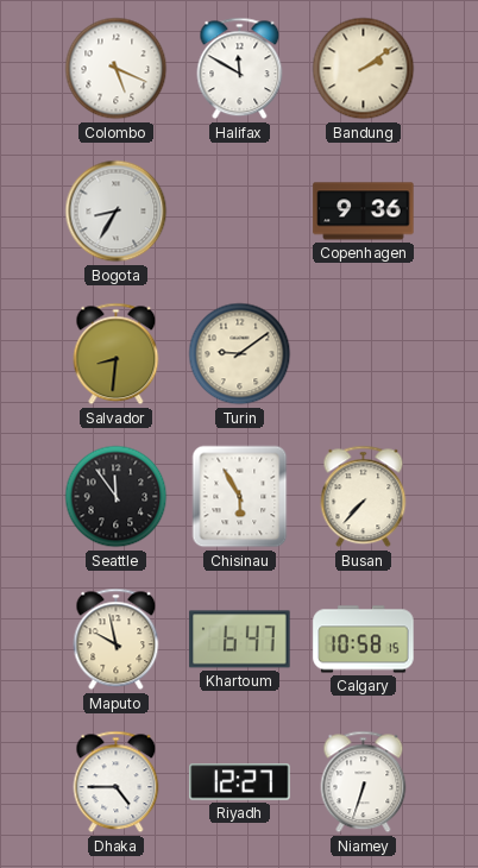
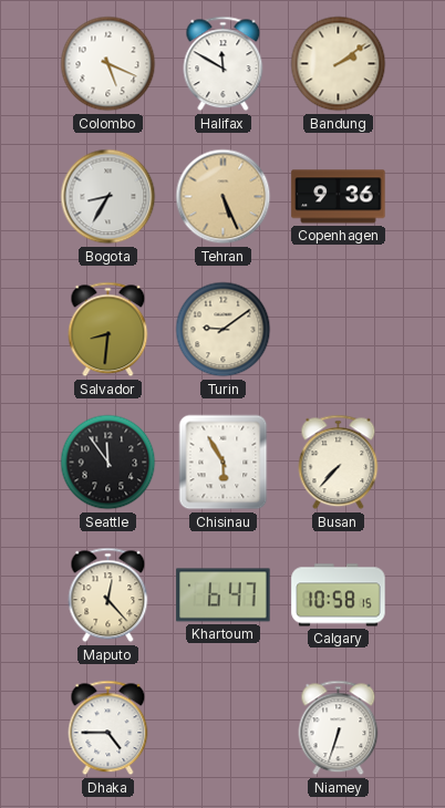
Tehran: none -> 5:26 (224, 197)
Maputo: 9:58 -> 12:23 (108, 595)
Riyadh: 12:27 -> none (240, 782)
